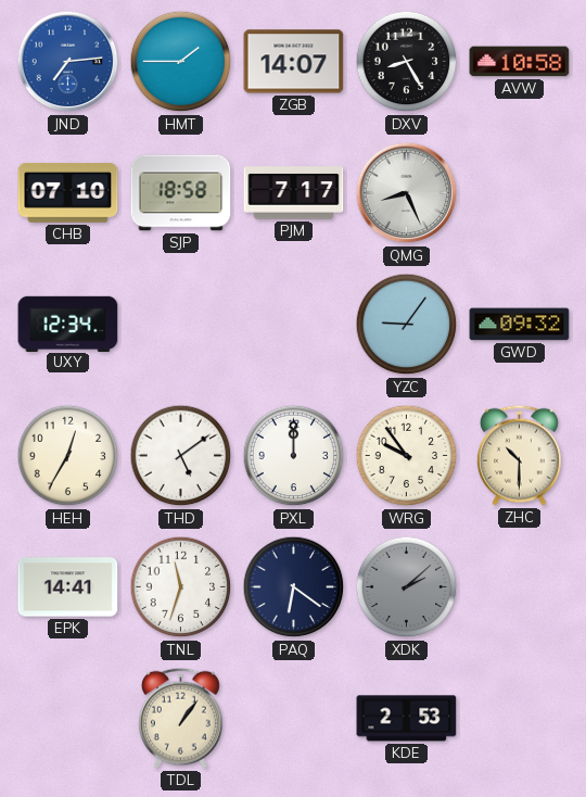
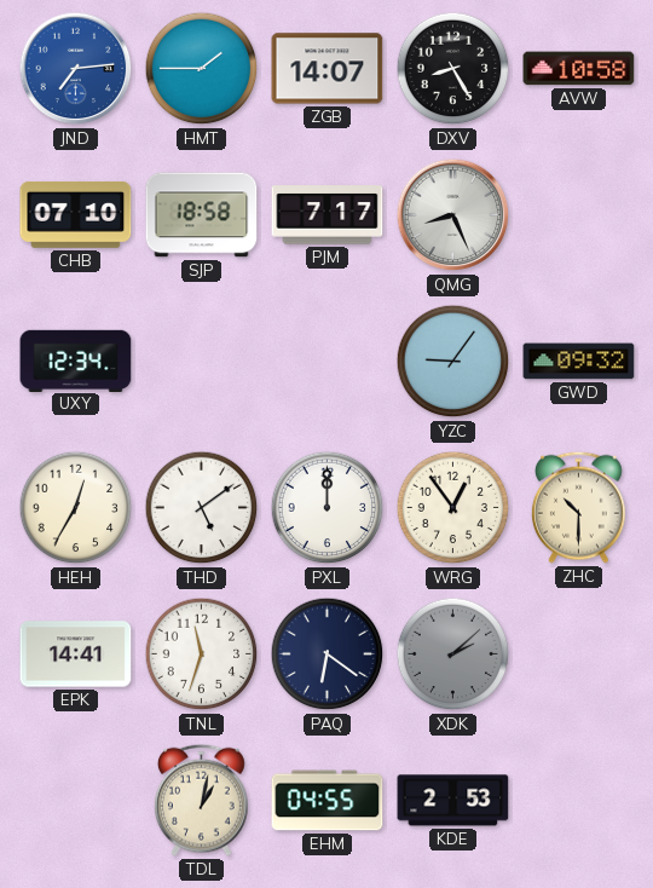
WRG: 9:54 -> 12:54 (453, 508)
TDL: 1:06 -> 1:02 (202, 800)
EHM: none -> 04:55 (328, 801)
